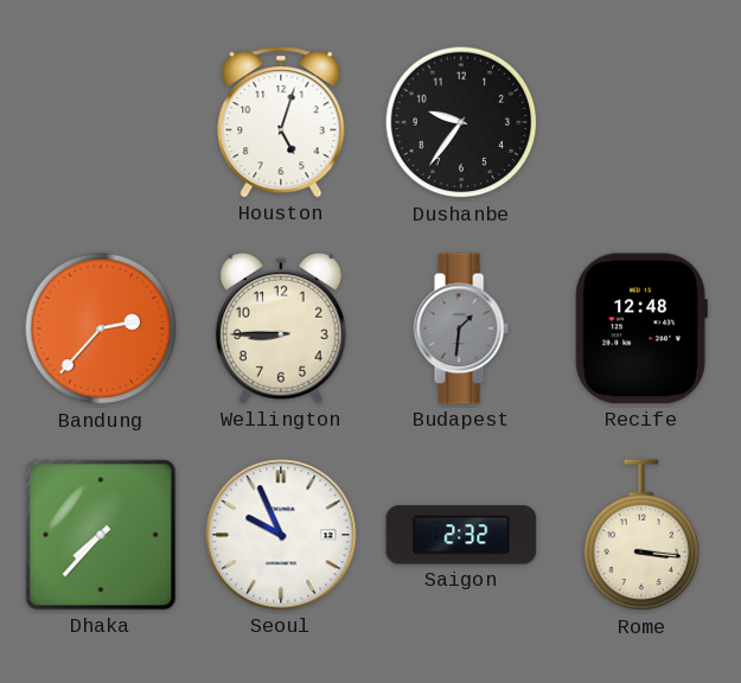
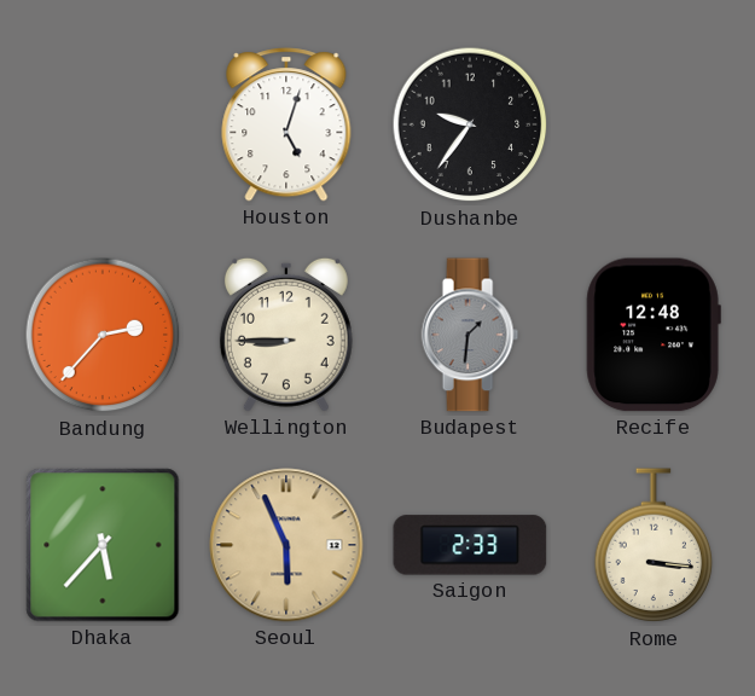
Dhaka: 7:37 -> 5:37 (103, 545)
Seoul: 9:56 -> 5:56 (286, 545)
Seoul dial: white -> champagne (286, 545)
Saigon: 2:32 -> 2:33 (470, 545)
